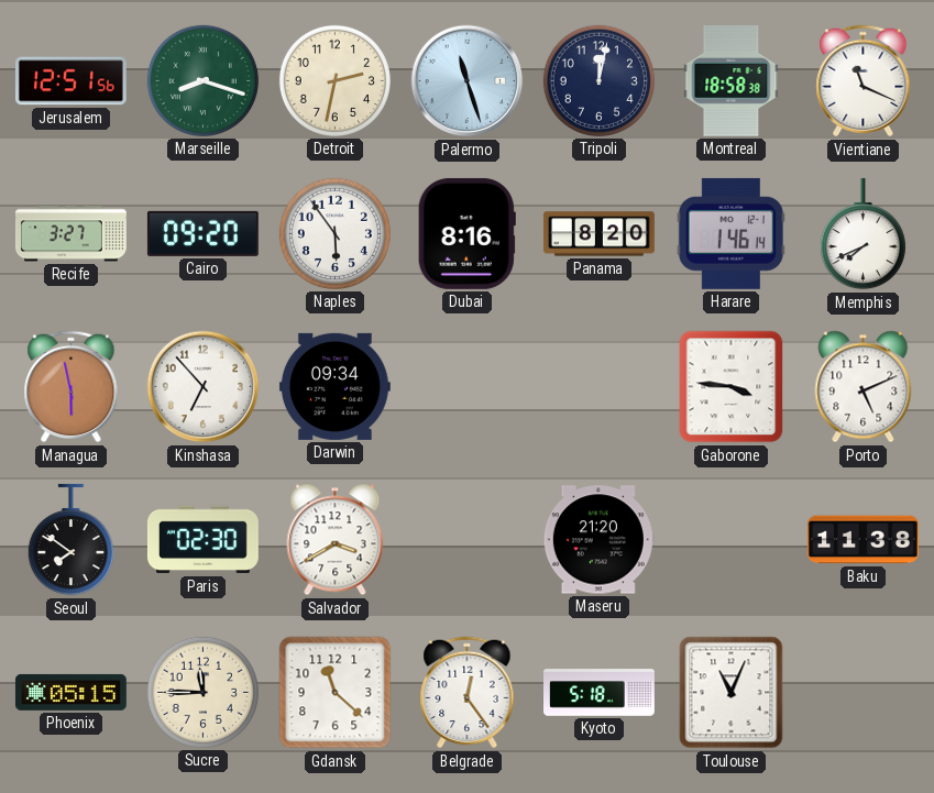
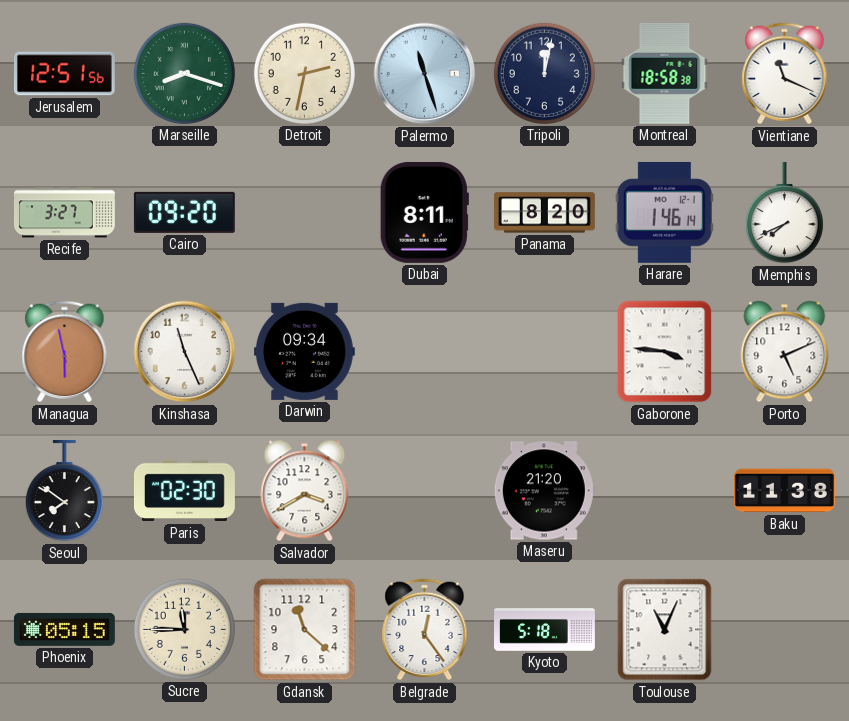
Naples: 5:54 -> none (334, 233)
Dubai: 8:16 -> 8:11 (424, 212)
Kinshasa: 6:53 -> 11:26 (185, 352)
